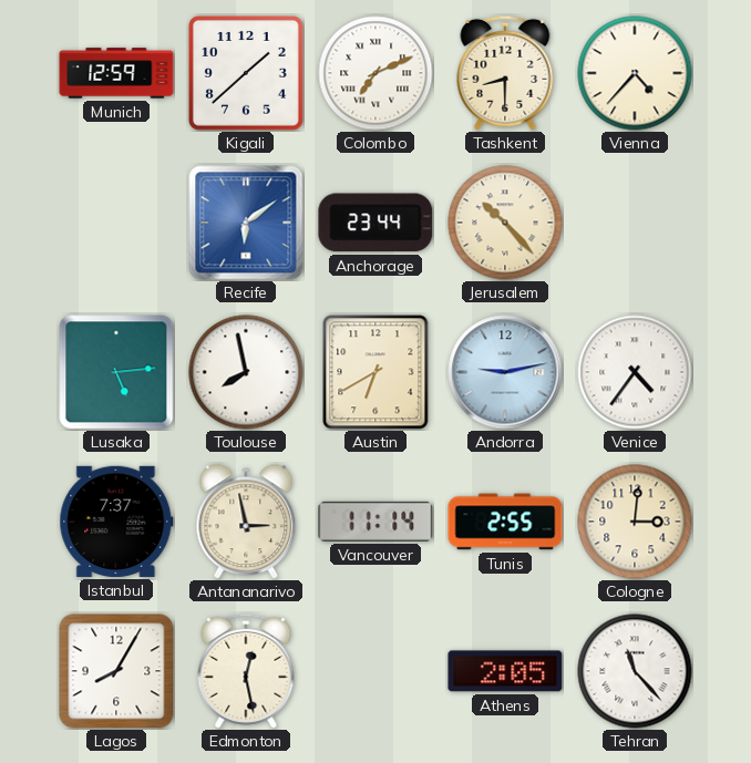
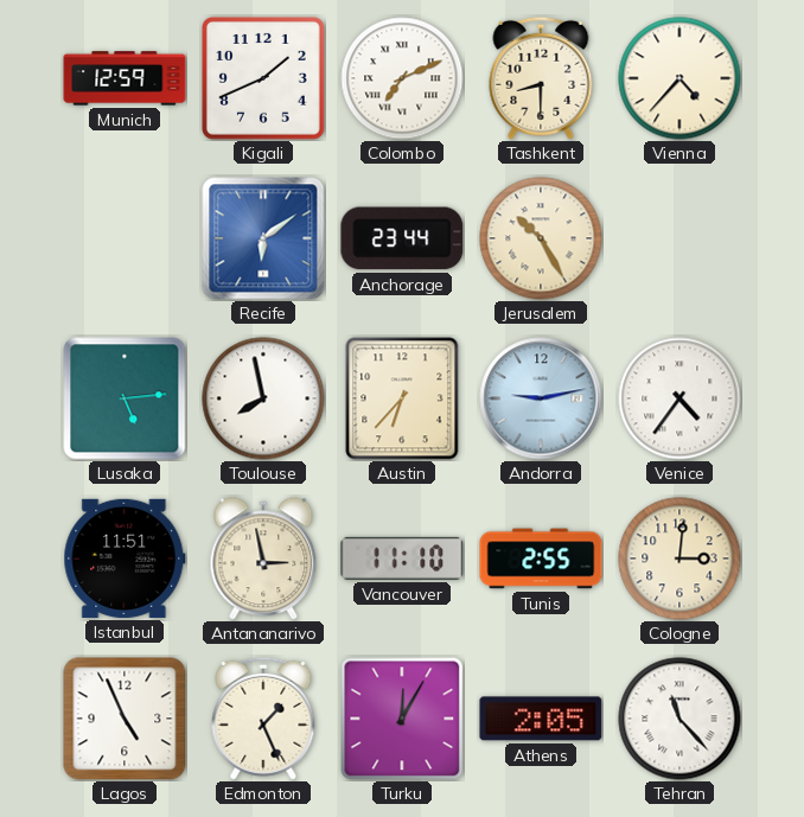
Kigali: 1:38 -> 1:41 (263, 78)
Jerusalem: 10:23 -> 10:25 (541, 238)
Austin: 6:40 -> 6:37 (402, 398)
Istanbul: 7:37 -> 11:51 (125, 559)
Vancouver: 11:14 -> 11:10 (402, 559)
Lagos: 8:05 -> 4:56 (125, 719)
Edmonton: 12:28 -> 1:26 (263, 719)
Turku: none -> 12:05 (402, 719)
